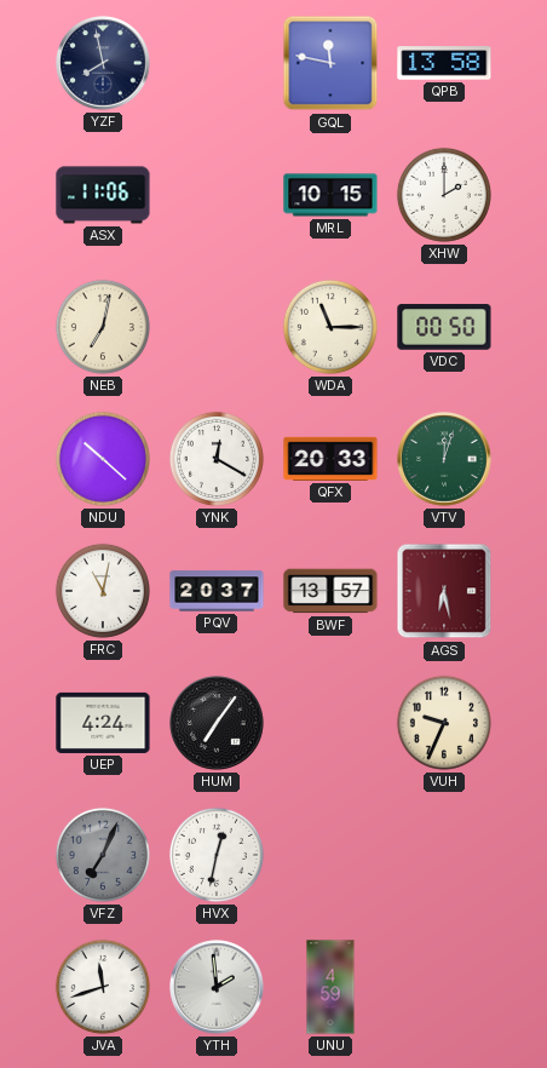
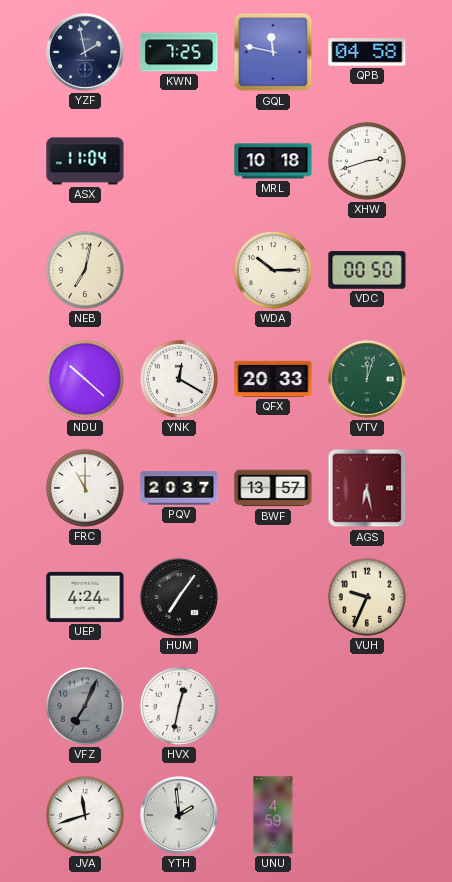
YZF: 7:58 -> 1:58 (85, 52)
KWN: none -> 7:25 (179, 52)
QPB: 13:58 -> 04:58 (367, 52)
ASX: 11:06 -> 11:04 (85, 161)
MRL: 10:15 -> 10:18 (273, 161)
XHW: 2:00 -> 2:42 (367, 161)
WDA: 11:15 -> 10:15 (273, 270)
FRC: 11:02 -> 11:00 (85, 488)
